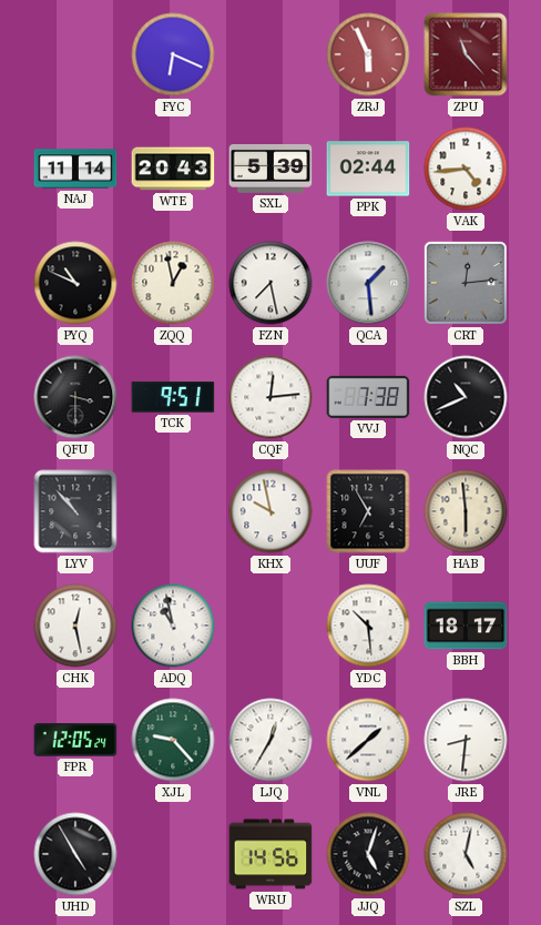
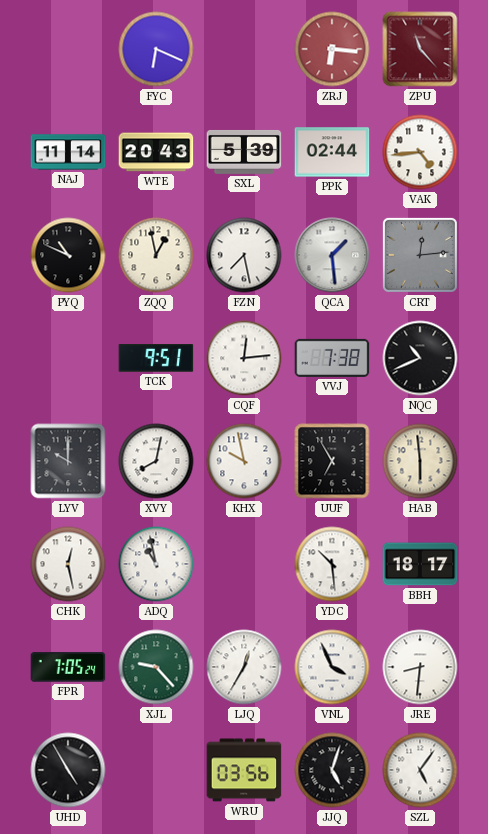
ZRJ: 5:56 -> 6:16 (332, 49)
QFU: 3:30 -> none (75, 397)
LYV: 10:53 -> 10:00 (68, 461)
XVY: none -> 8:02 (156, 461)
FPR: 12:05 -> 7:05 (68, 667)
VNL: 1:38 -> 3:56 (332, 667)
WRU: 14:56 -> 03:56 (244, 770)
SZL: 5:02 -> 5:06 (420, 770)
